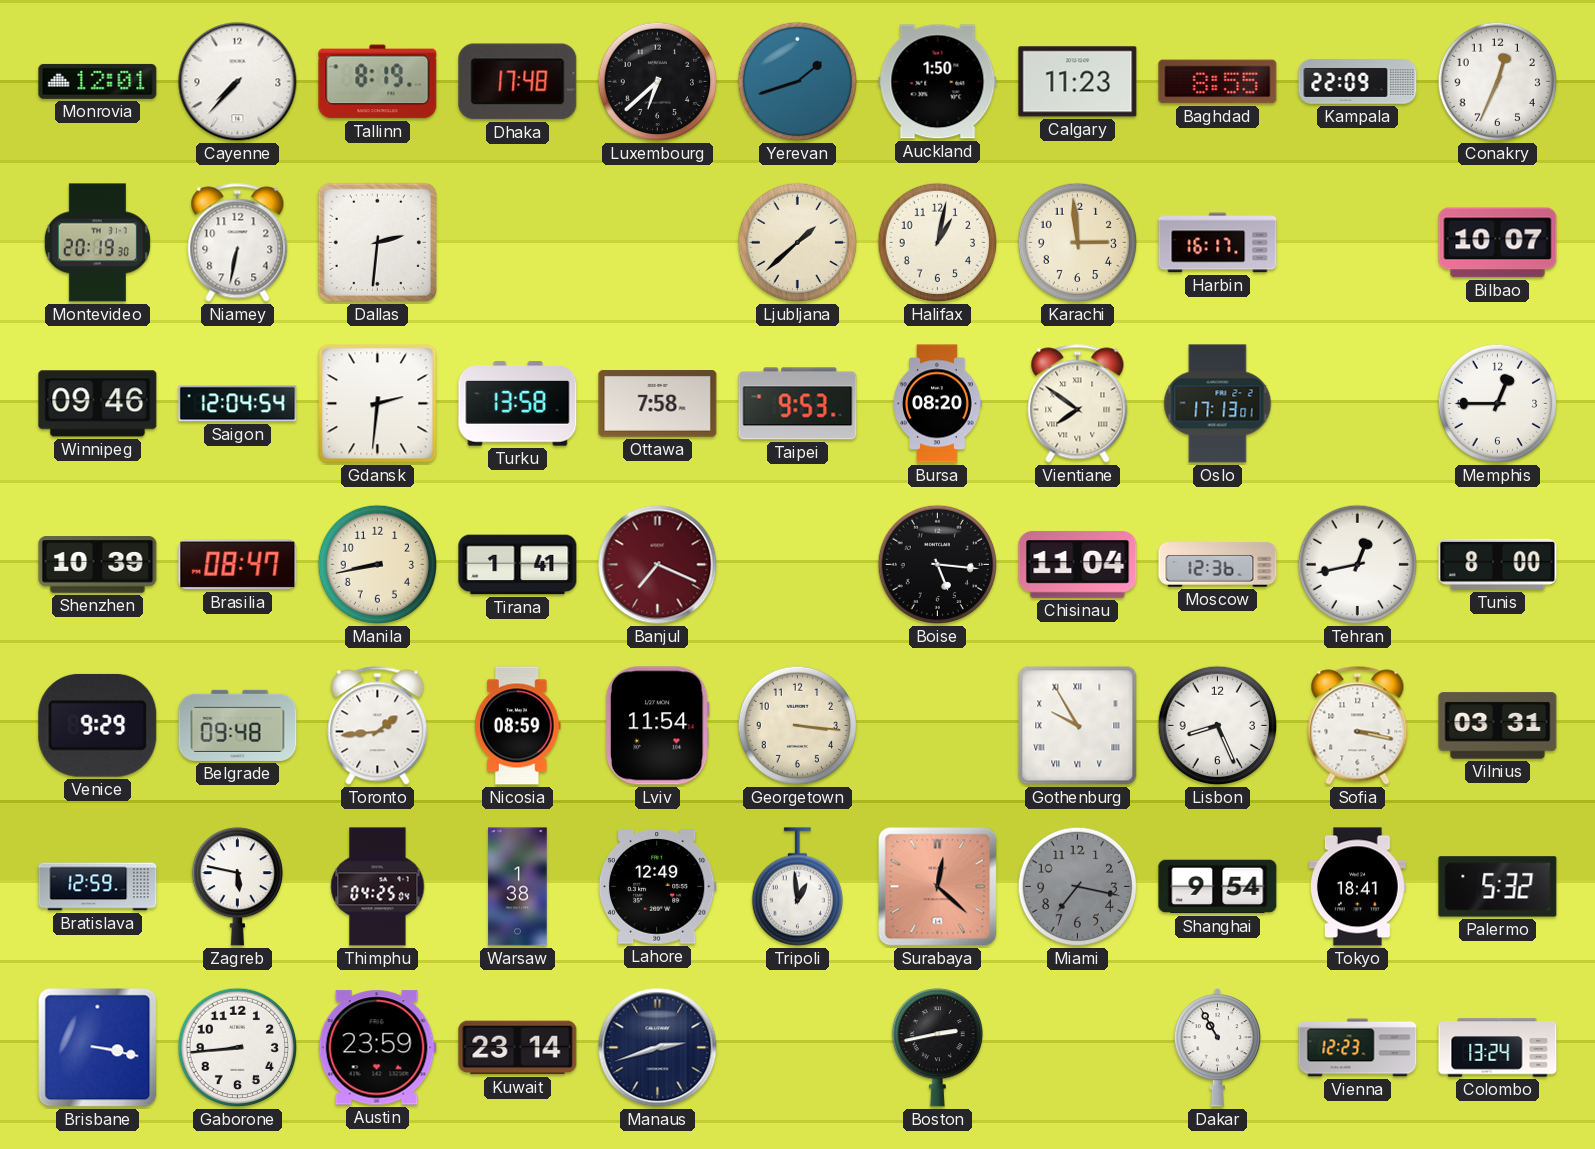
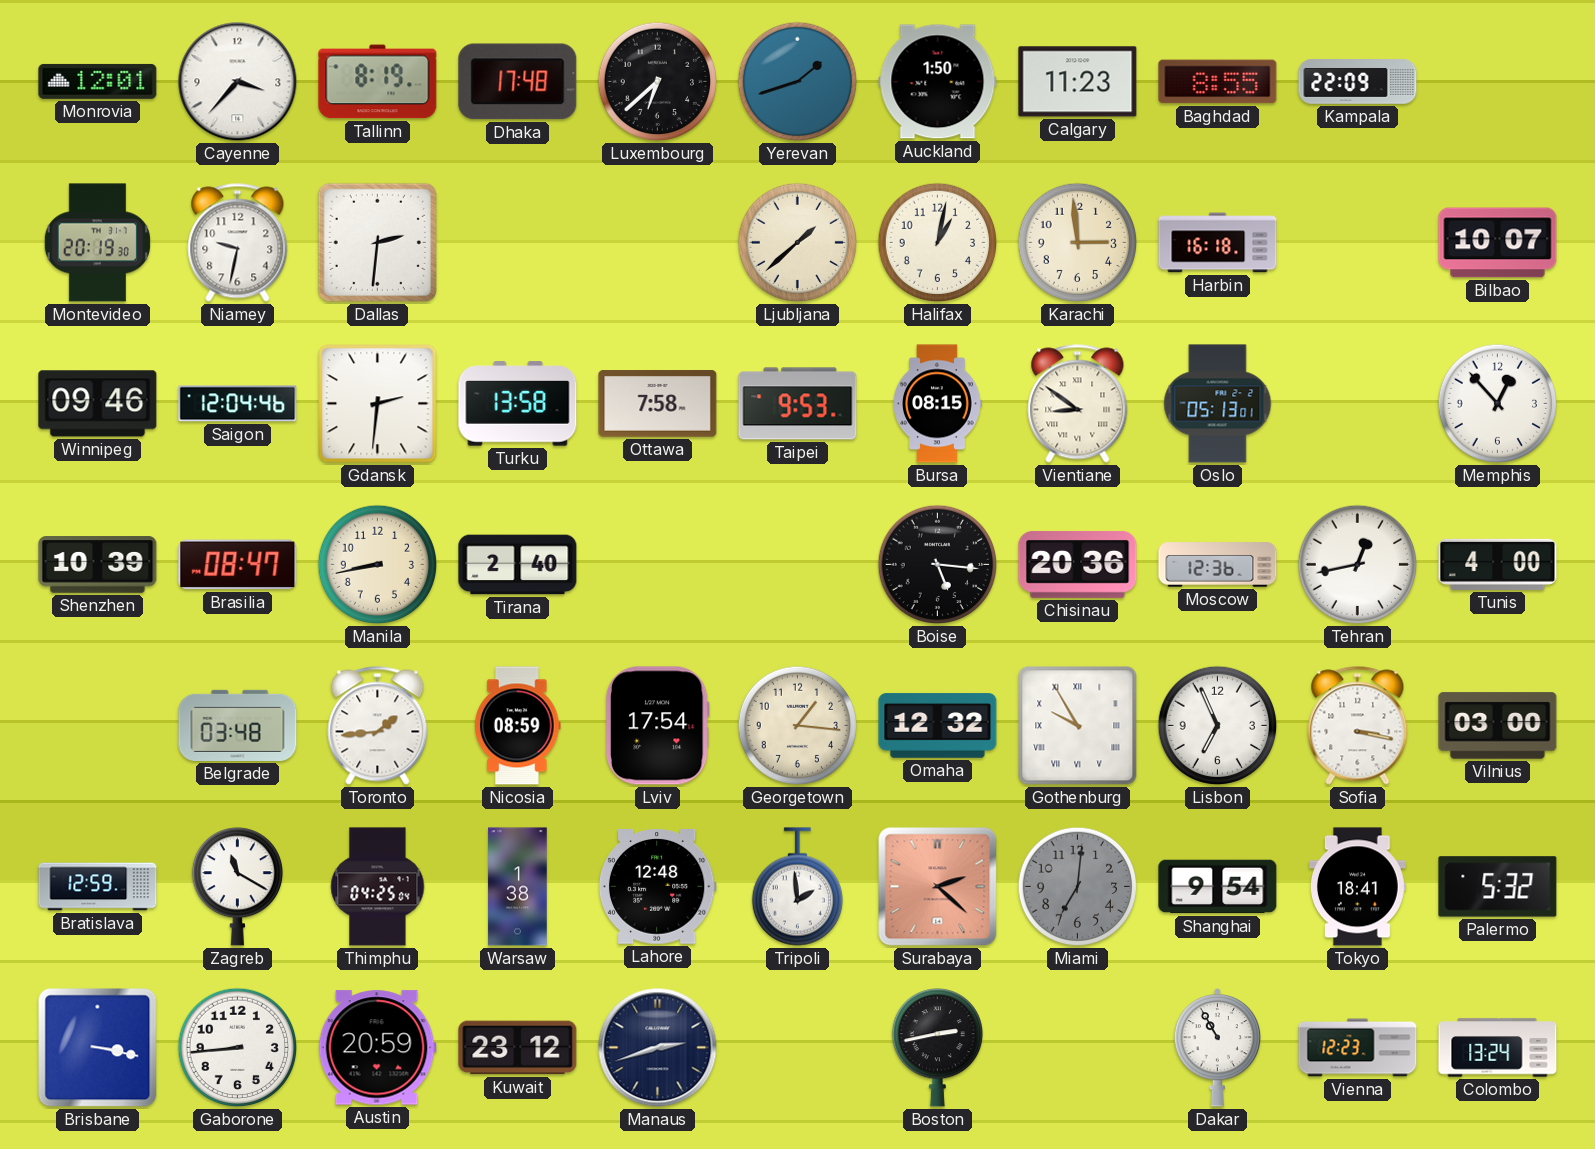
Cayenne: 7:37 -> 3:37 (238, 82)
Conakry: 12:34 -> none (1498, 82)
Niamey: 6:32 -> 9:32 (238, 243)
Harbin: 16:17 -> 16:18 (1218, 243)
Saigon: 12:04:54 -> 12:04:46 (238, 404)
Bursa: 08:20 -> 08:15 (937, 404)
Vientiane: 7:51 -> 8:51 (1078, 404)
Oslo: 17:13 -> 05:13 (1218, 404)
Memphis: 12:45 -> 12:53 (1498, 404)
Tirana: 1:41 -> 2:40 (518, 565)
Banjul: 7:19 -> none (658, 565)
Chisinau: 11:04 -> 20:36 (1078, 564)
Tunis: 8:00 -> 4:00 (1498, 564)
Venice: 9:29 -> none (98, 725)
Belgrade: 09:48 -> 03:48 (238, 725)
Lviv: 11:54 -> 17:54 (657, 726)
Georgetown: 3:16 -> 1:16 (798, 726)
Omaha: none -> 12:32 (938, 726)
Lisbon: 8:26 -> 6:56 (1218, 726)
Vilnius: 03:31 -> 03:00 (1498, 726)
Zagreb: 5:47 -> 11:20 (237, 887)
Lahore: 12:49 -> 12:48 (657, 887)
Tripoli: 12:59 -> 1:59 (797, 887)
Surabaya: 12:22 -> 2:22 (938, 887)
Miami: 7:17 -> 7:01 (1078, 887)
Austin: 23:59 -> 20:59 (377, 1048)
Kuwait: 23:14 -> 23:12 (518, 1048)
